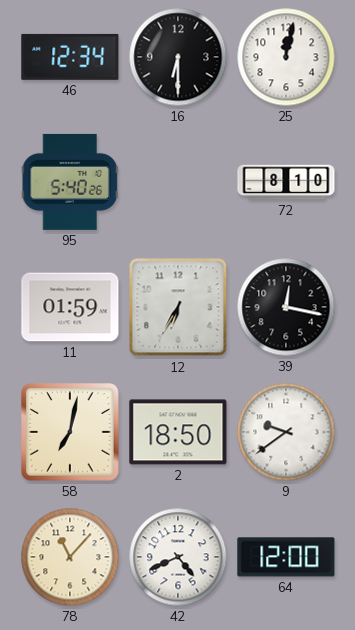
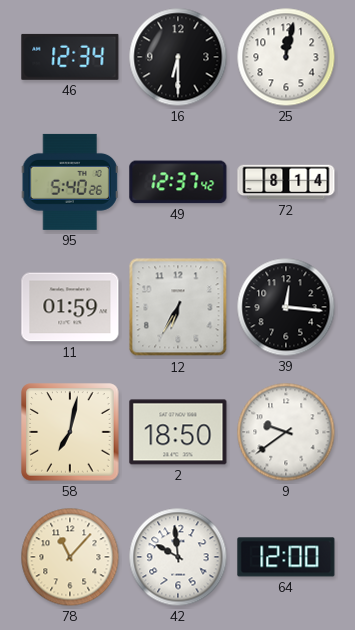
49: none -> 12:37 (178, 182)
72: 8:10 -> 8:14 (286, 182)
39: 12:17 -> 12:16 (286, 307)
42: 4:41 -> 9:59 (178, 557)
